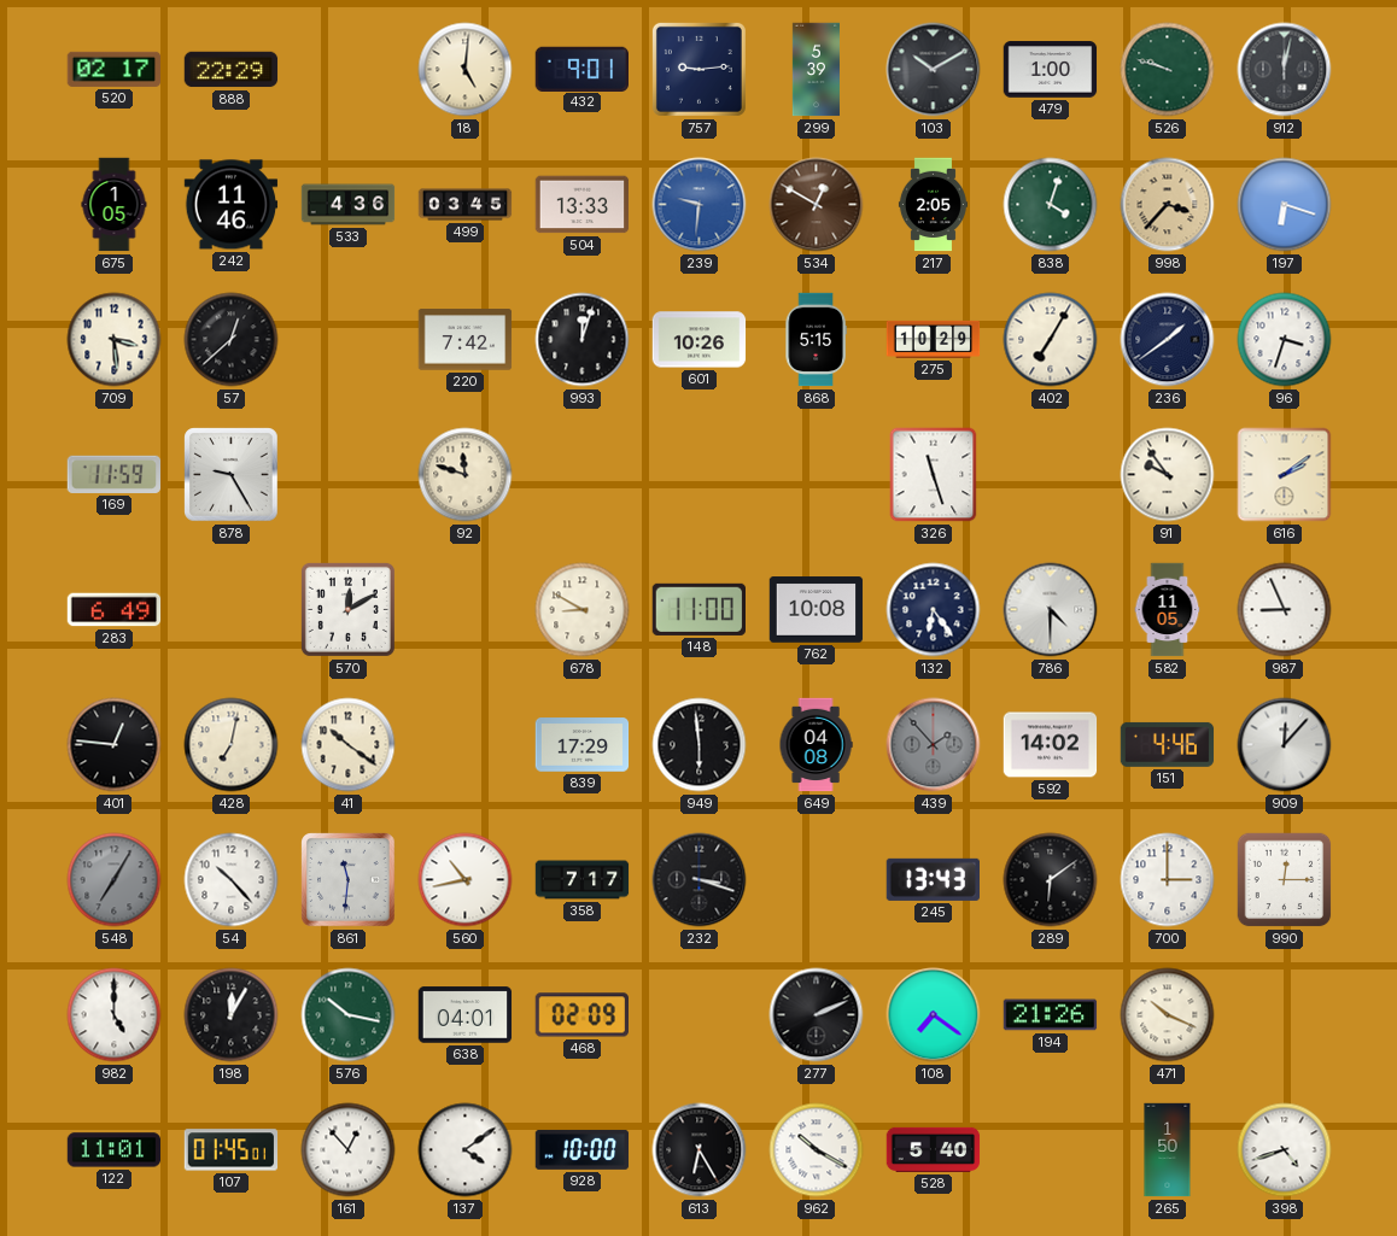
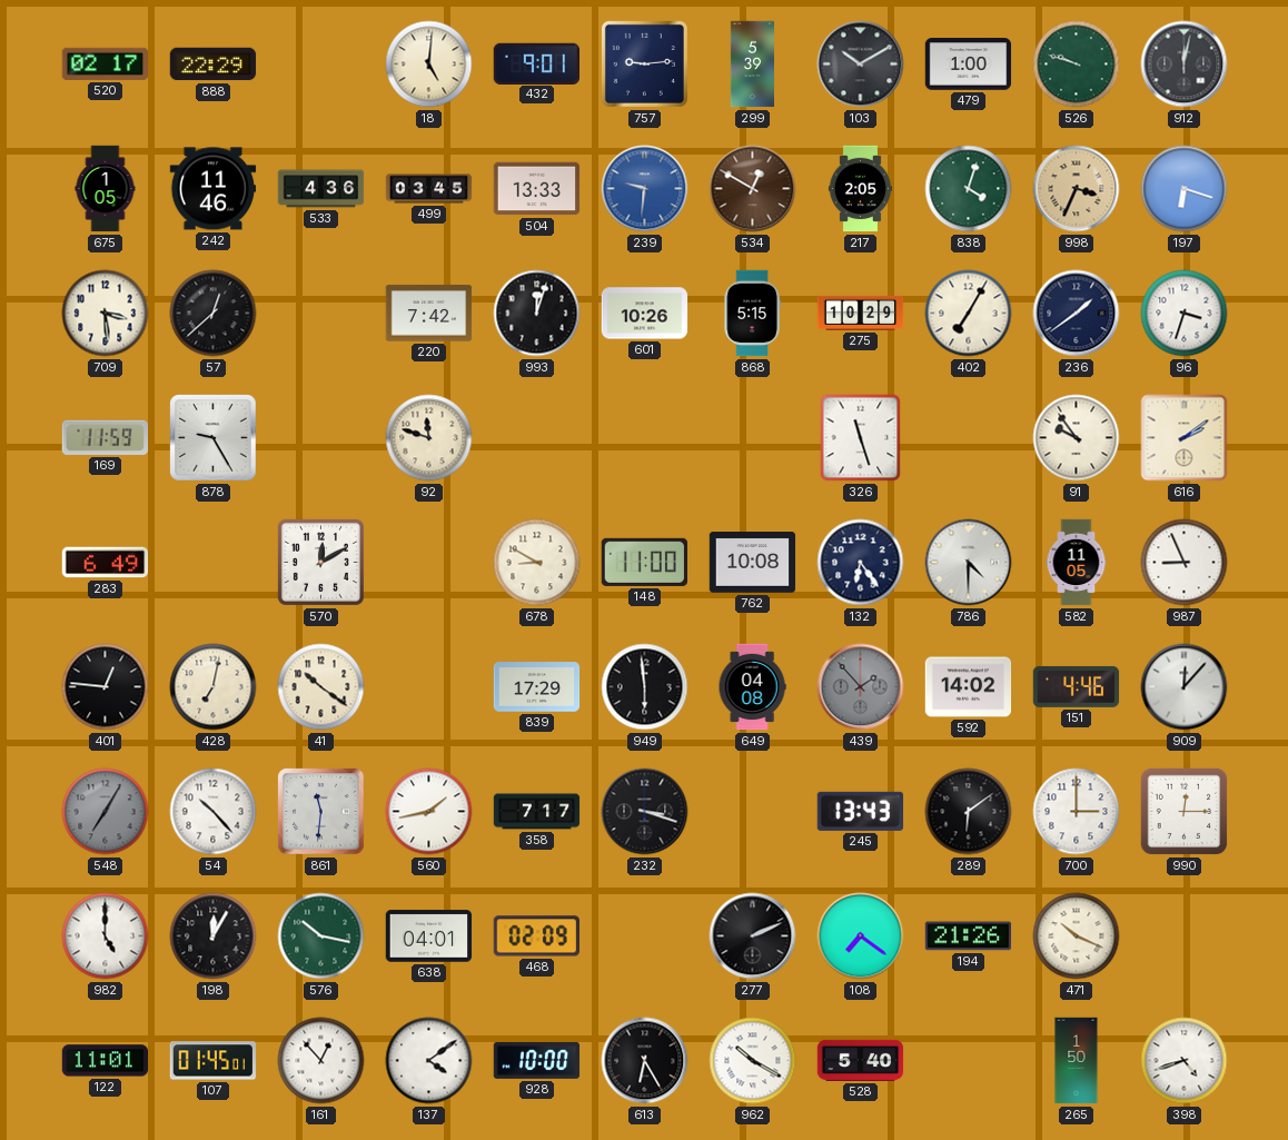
998: 3:37 -> 3:34 (1077, 189)
560: 10:43 -> 1:43 (429, 812)
